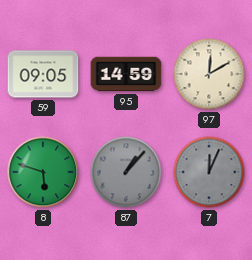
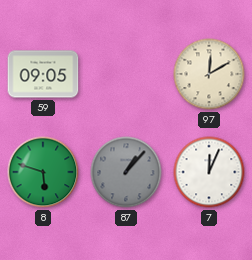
95: 14:59 -> none (126, 74)
7 dial: grey -> white (209, 172)
